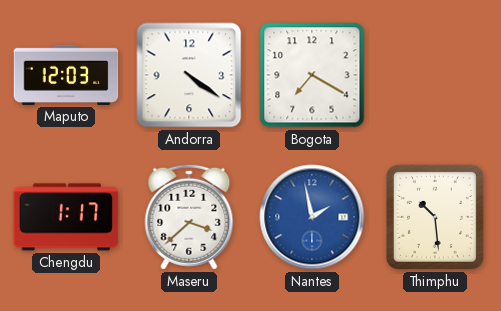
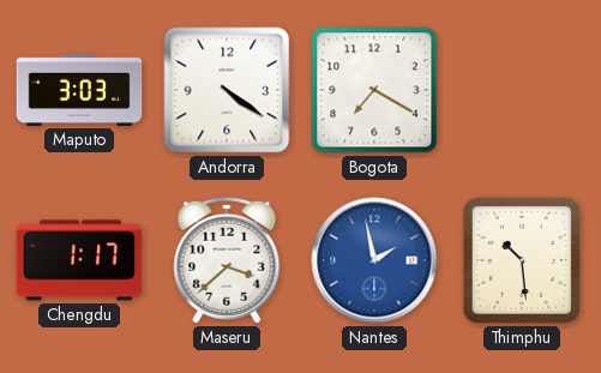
Maputo: 12:03 -> 3:03 (79, 90)
